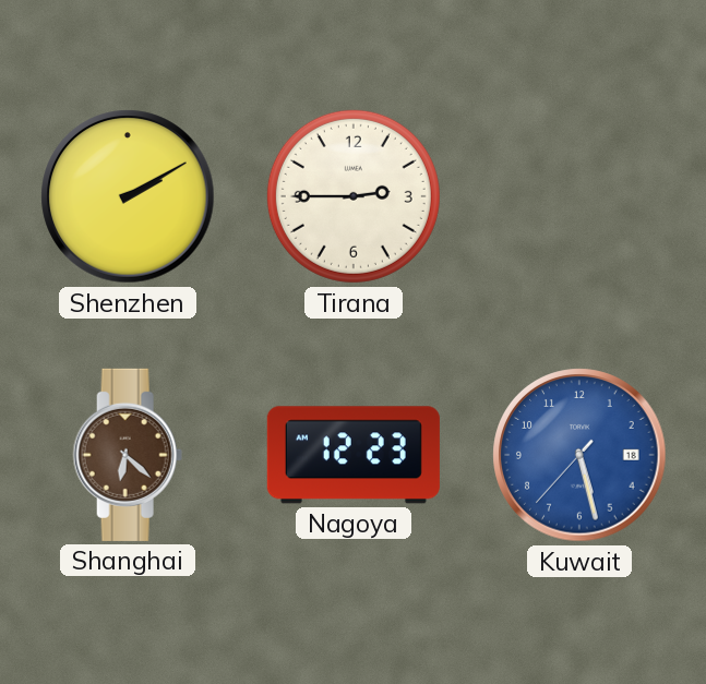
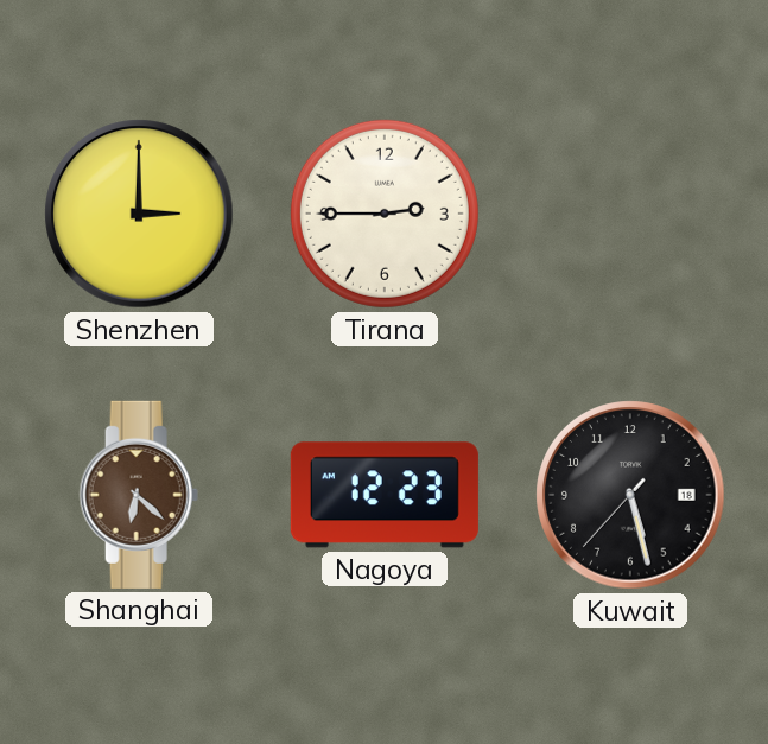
Shenzhen: 2:10 -> 3:00 (139, 214)
Kuwait dial: blue -> black (630, 495)
